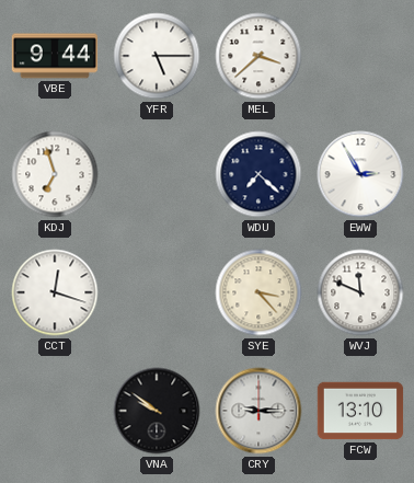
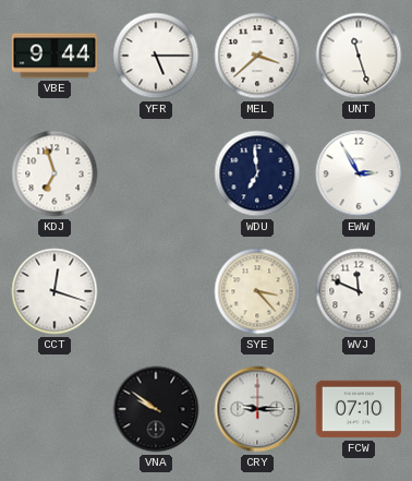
UNT: none -> 11:27 (359, 56)
WDU: 7:22 -> 6:59 (257, 173)
FCW: 13:10 -> 07:10 (359, 409)
